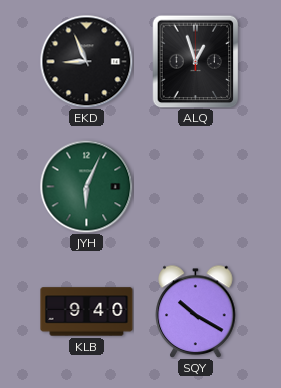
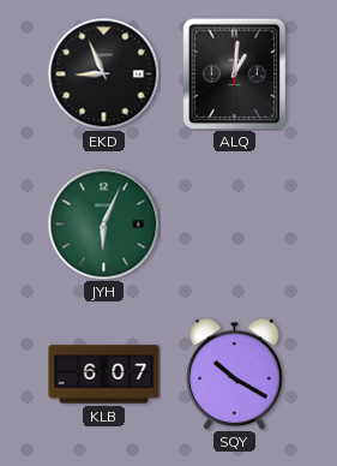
ALQ: 12:57 -> 1:01 (235, 73)
KLB: 9:40 -> 6:07 (104, 375)
